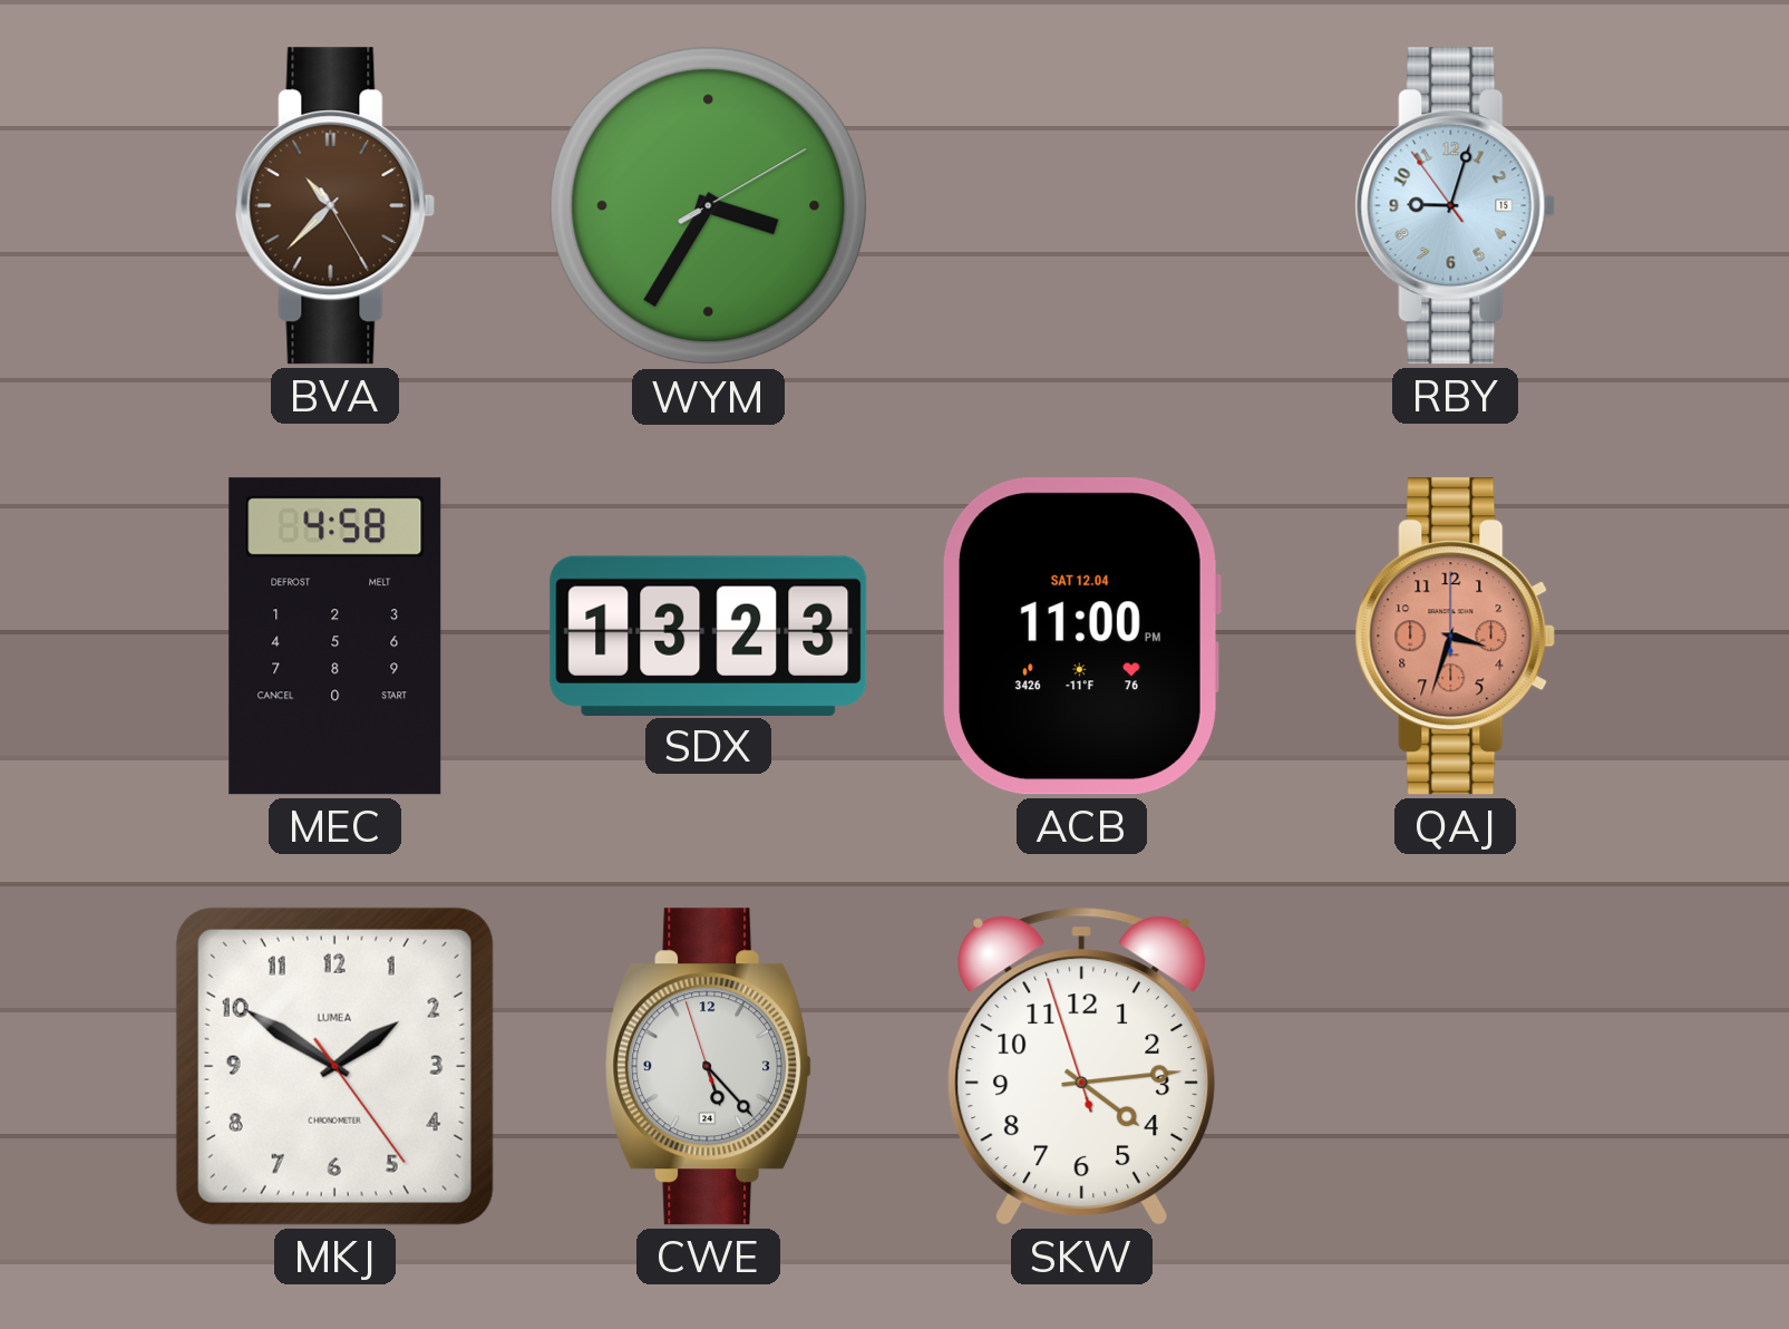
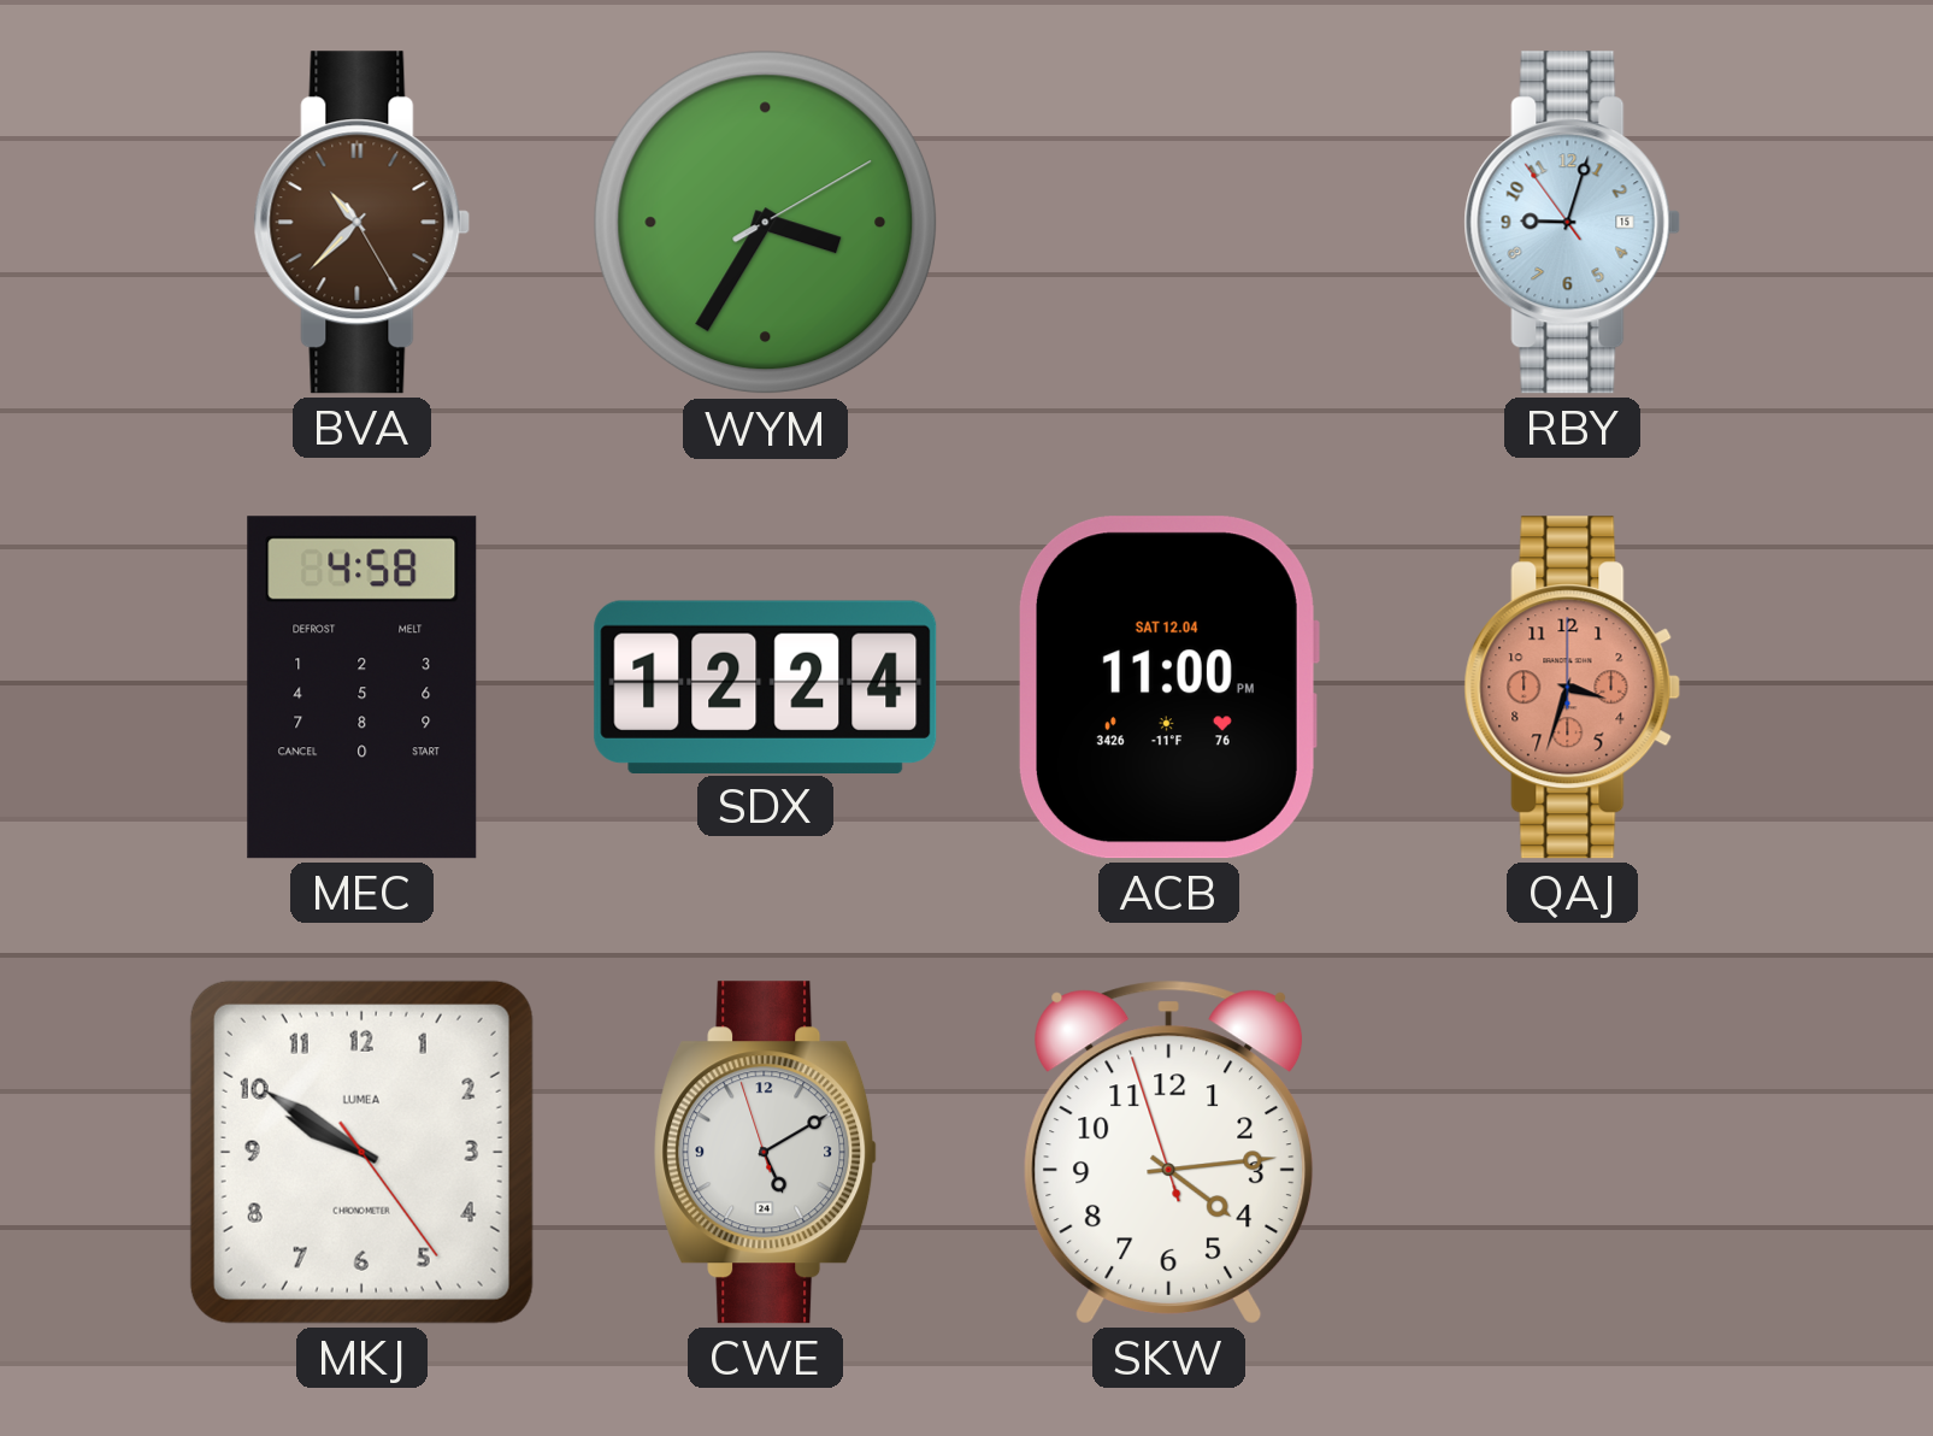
SDX: 13:23 -> 12:24 (766, 687)
MKJ: 1:50 -> 9:50 (361, 1152)
CWE: 5:22 -> 5:09 (766, 1153)
